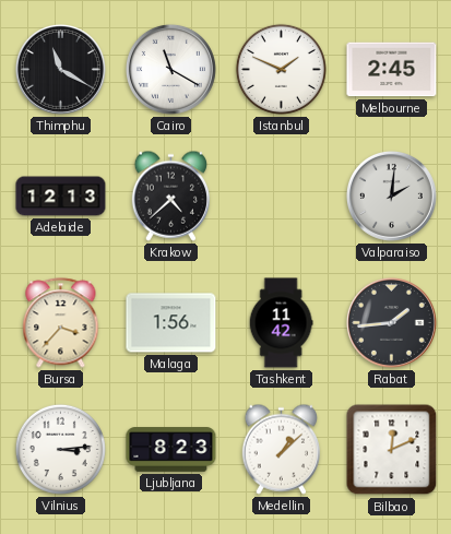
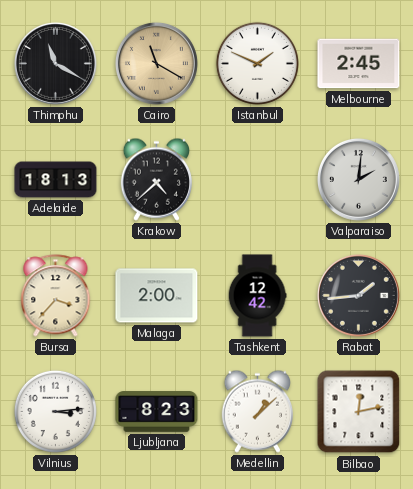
Cairo dial: white -> champagne (156, 63)
Adelaide: 12:13 -> 18:13 (56, 180)
Malaga: 1:56 -> 2:00 (157, 296)
Tashkent: 11:42 -> 12:42 (257, 296)
Bilbao: 12:11 -> 12:13 (359, 412)
